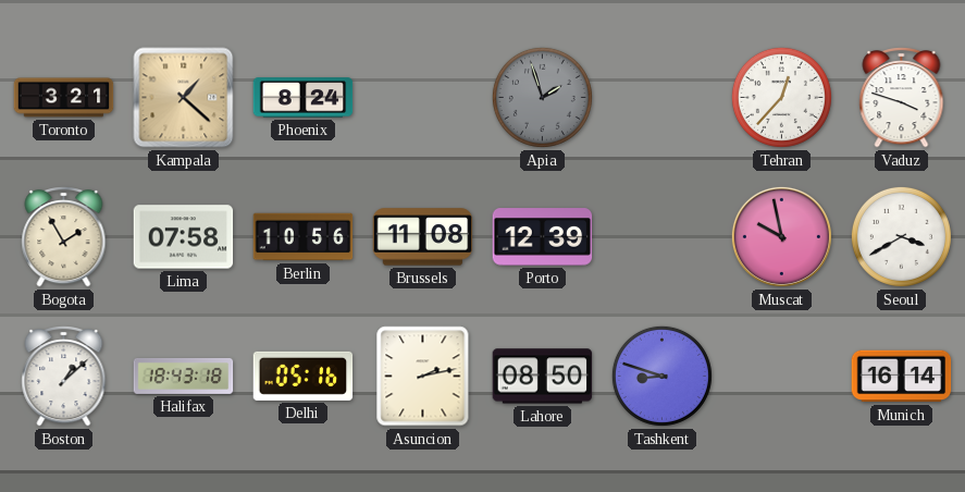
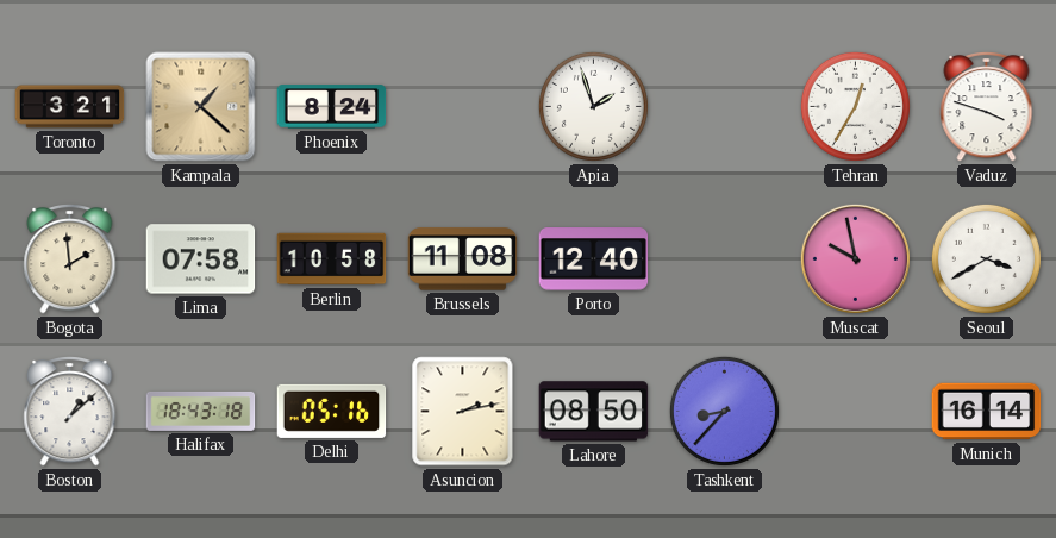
Apia dial: grey -> white (593, 106)
Tehran: 12:37 -> 12:35 (855, 106)
Bogota: 1:55 -> 1:59 (70, 258)
Berlin: 10:56 -> 10:58 (332, 259)
Porto: 12:39 -> 12:40 (594, 259)
Tashkent: 8:48 -> 8:37 (724, 411)
